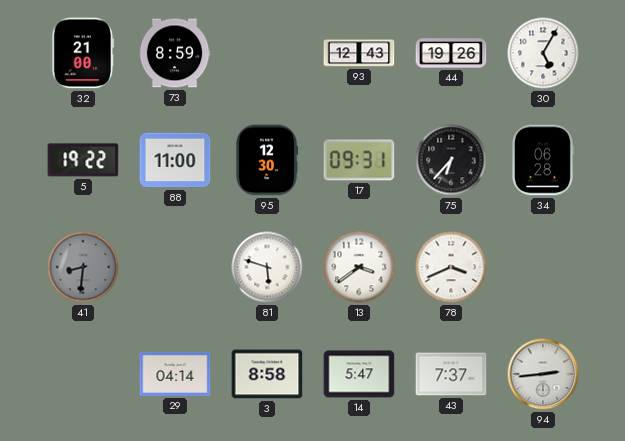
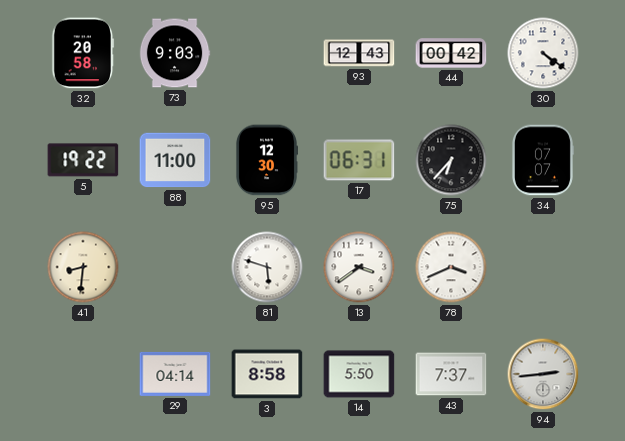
32: 21:00 -> 20:58 (83, 53)
73: 8:59 -> 9:03 (175, 53)
44: 19:26 -> 00:42 (451, 53)
30: 5:05 -> 4:21 (543, 53)
17: 09:31 -> 06:31 (359, 160)
34: 06:28 -> 07:07 (542, 160)
41 dial: grey -> cream (83, 267)
14: 5:47 -> 5:50 (359, 374)
